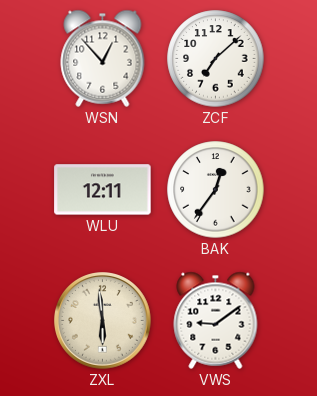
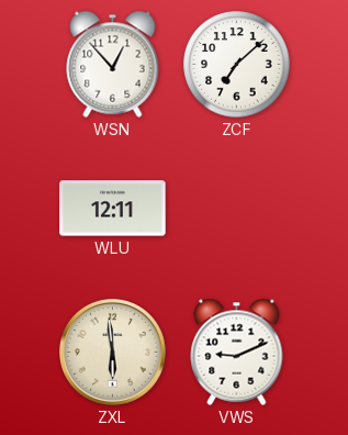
BAK: 12:36 -> none (216, 190)
VWS: 9:09 -> 9:11 (237, 352)
